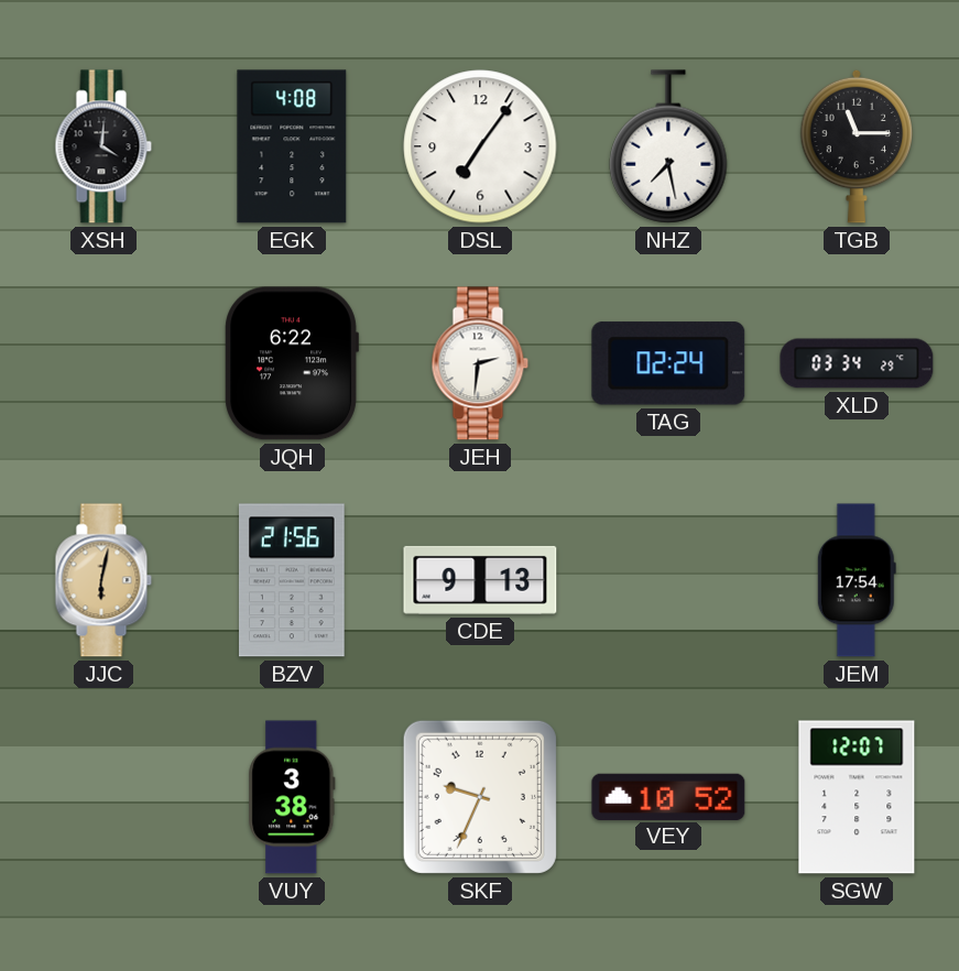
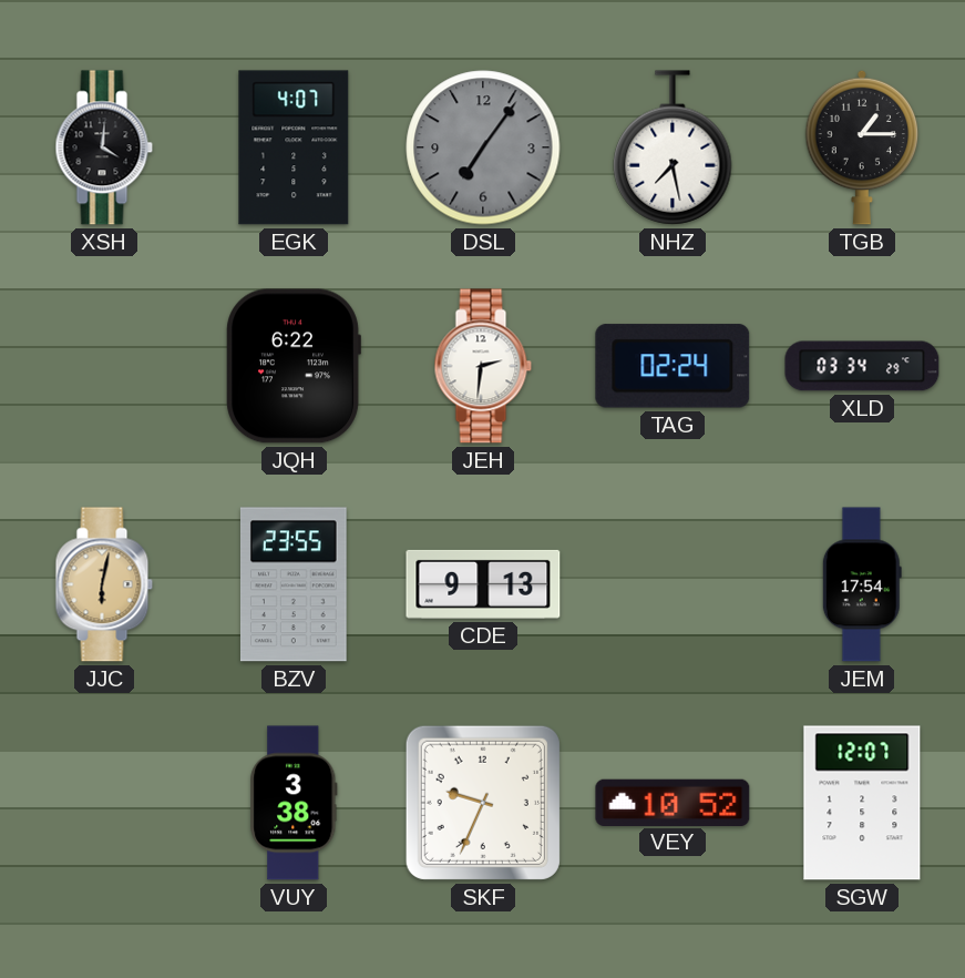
EGK: 4:08 -> 4:07 (294, 147)
DSL dial: white -> grey (483, 147)
TGB: 11:15 -> 1:15 (862, 147)
BZV: 21:56 -> 23:55 (294, 584)
